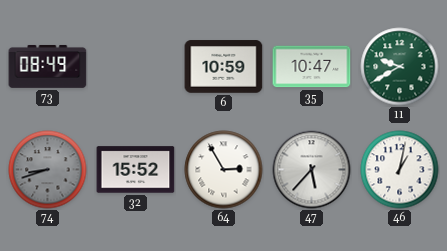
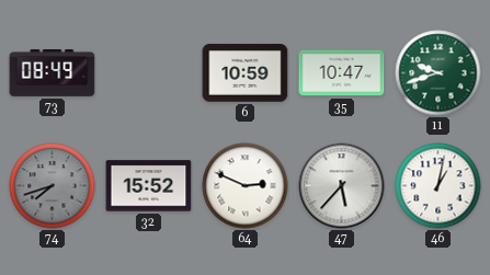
11: 9:40 -> 9:42 (438, 73)
74: 8:42 -> 7:42 (53, 186)
64: 2:55 -> 2:49 (246, 186)
